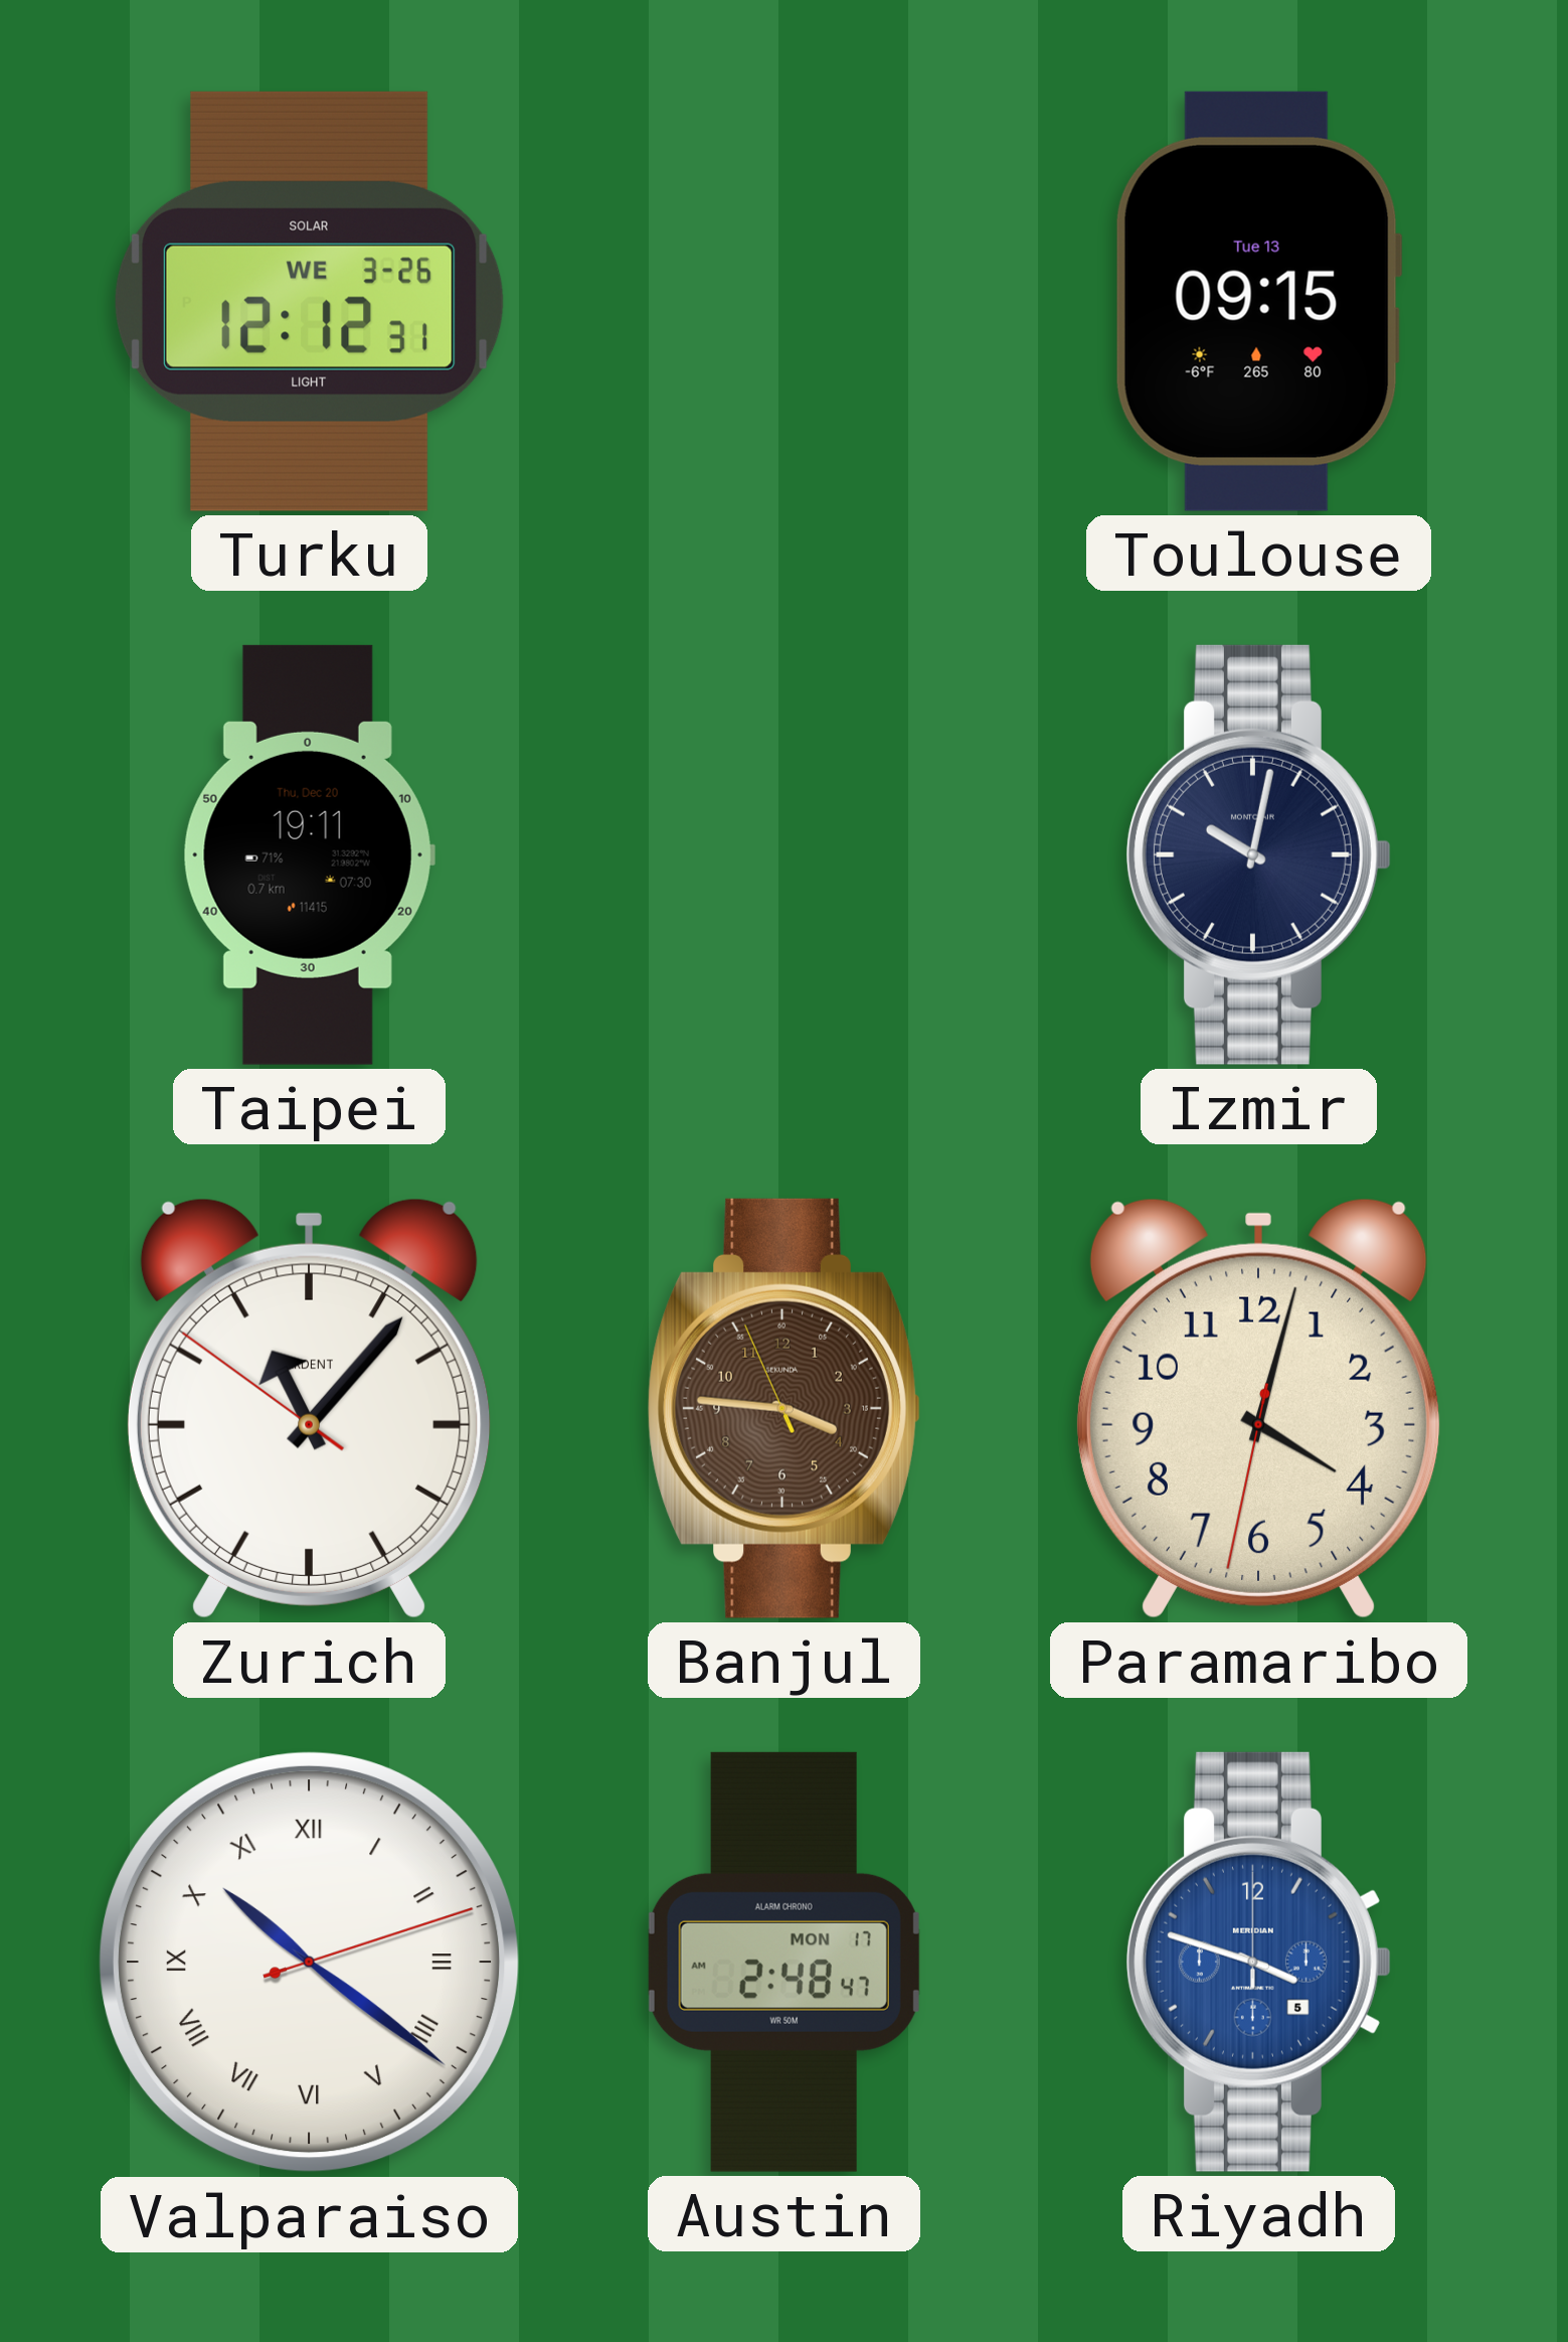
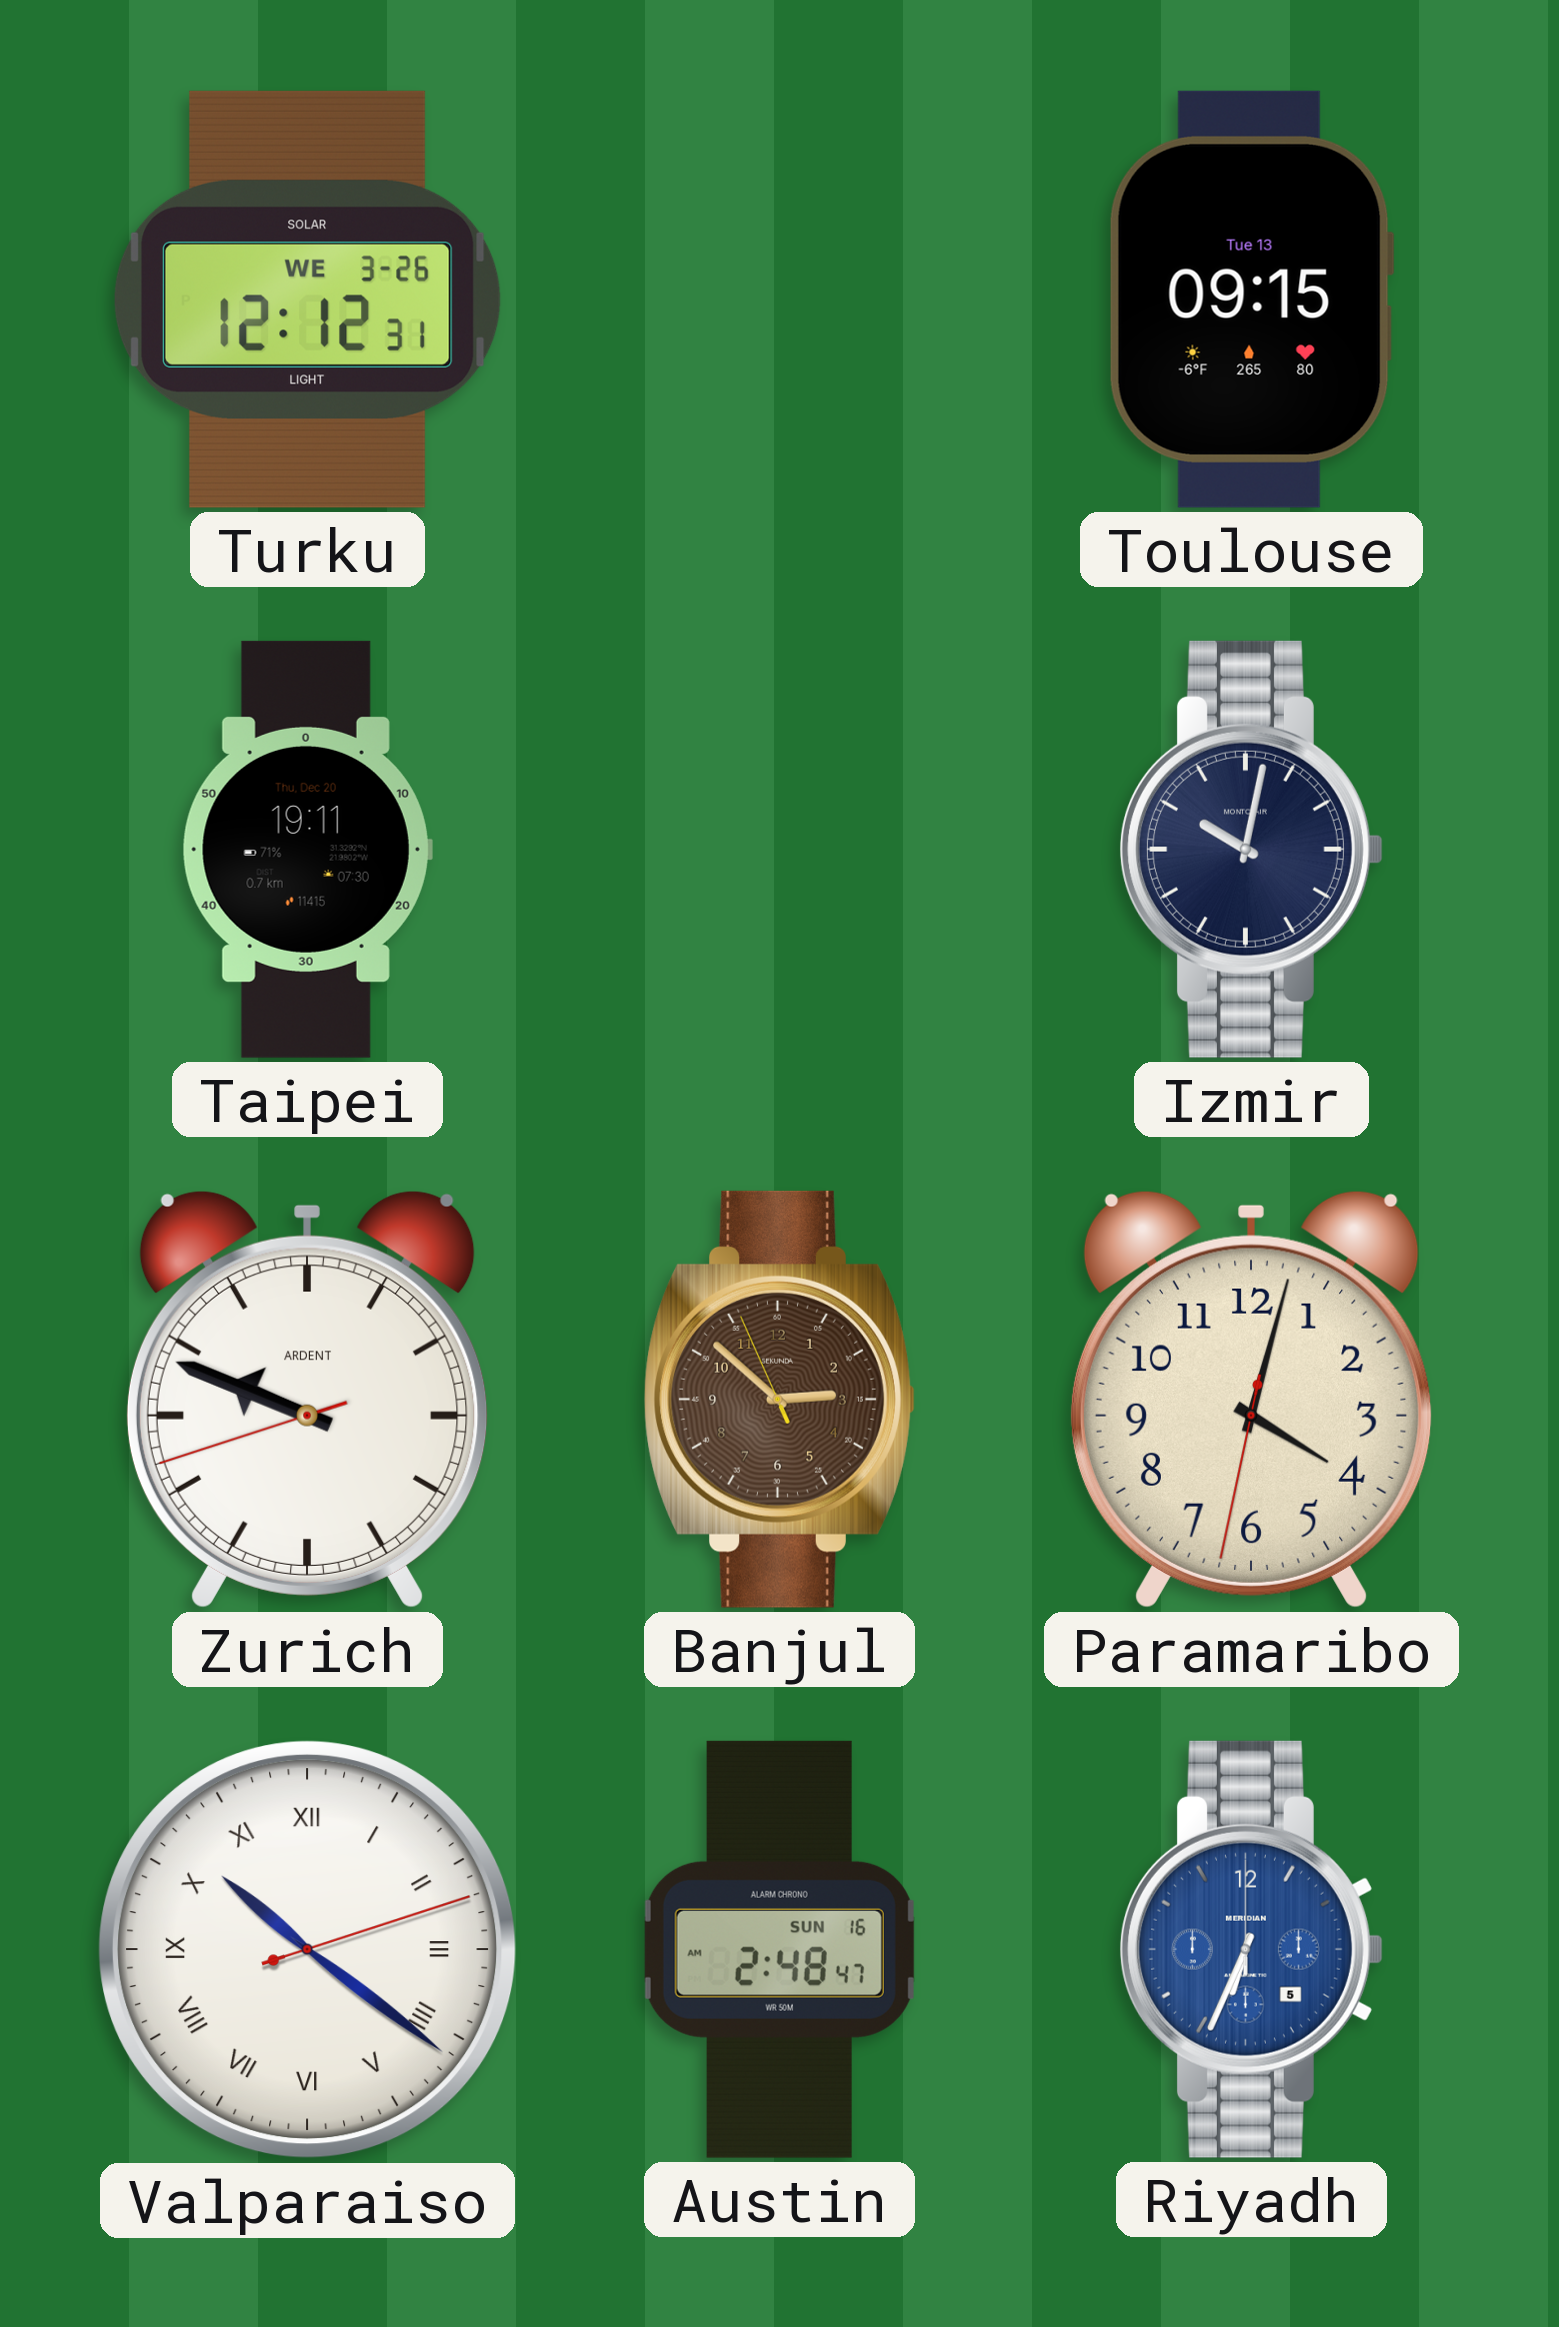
Zurich: 11:06 -> 9:48 (307, 1399)
Banjul: 3:45 -> 2:51 (779, 1399)
Austin date: MON 17 -> SUN 16 (779, 1949)
Riyadh: 3:48 -> 6:34 (1251, 1949)
